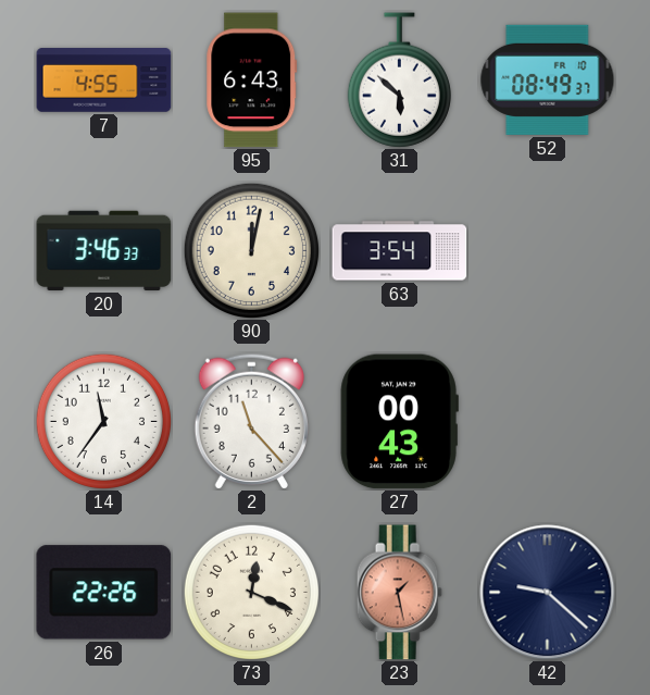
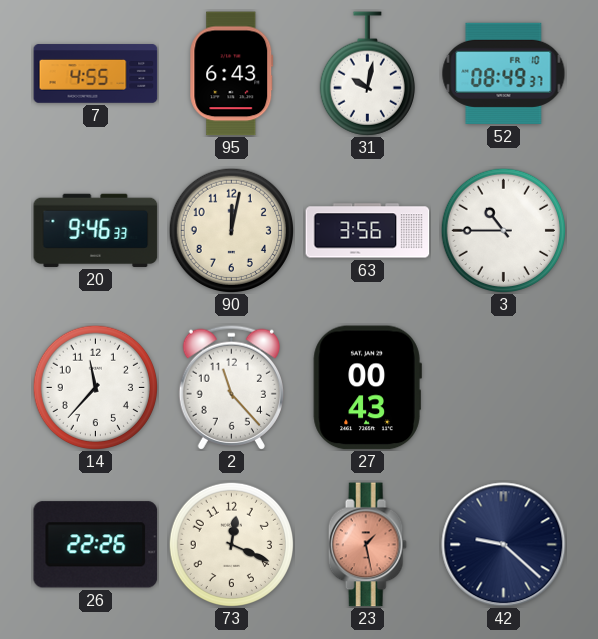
31: 5:52 -> 10:02 (367, 74)
20: 3:46 -> 9:46 (96, 230)
63: 3:54 -> 3:56 (368, 231)
3: none -> 10:45 (503, 230)
14: 11:36 -> 11:37 (95, 387)
